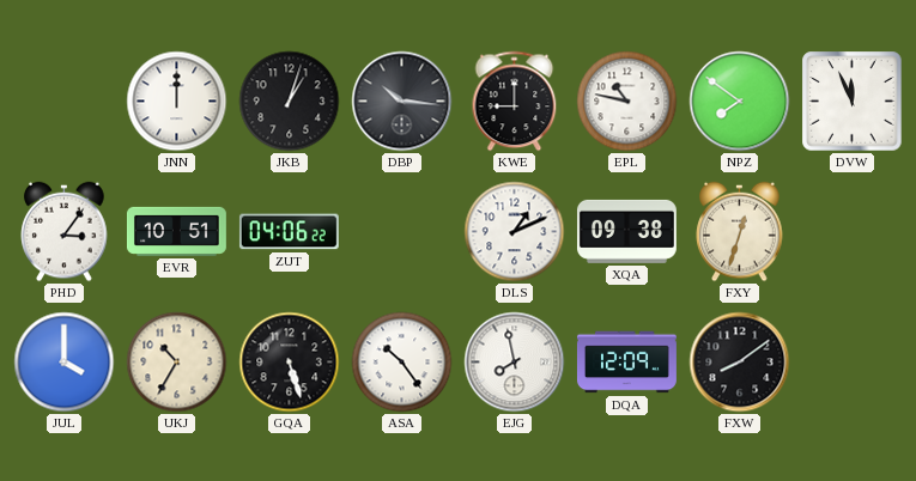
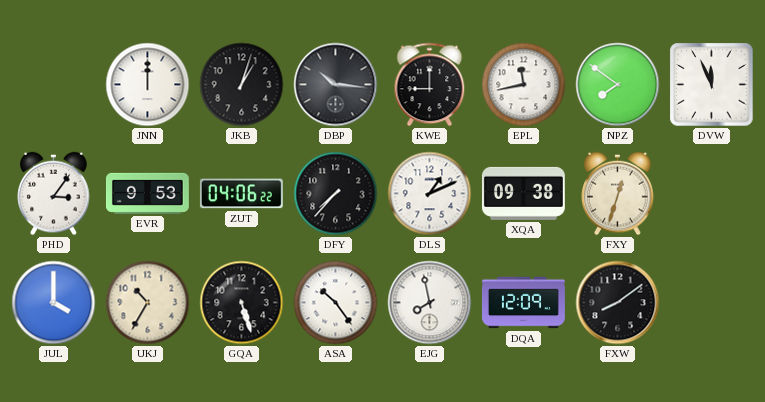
EPL: 10:47 -> 11:43 (524, 85)
EVR: 10:51 -> 9:53 (147, 193)
DFY: none -> 7:37 (336, 194)
